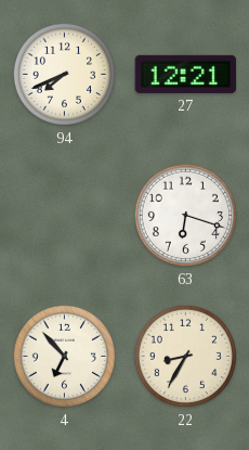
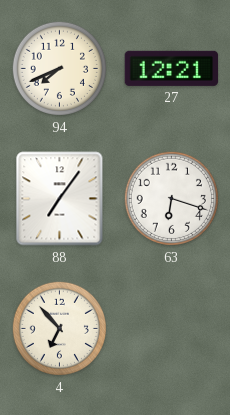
88: none -> 7:06 (60, 199)
22: 8:35 -> none (185, 356)
